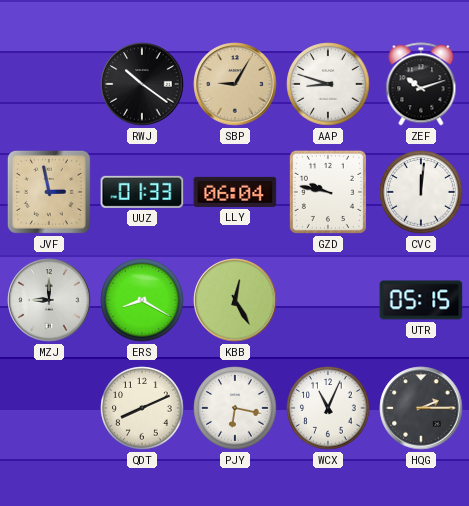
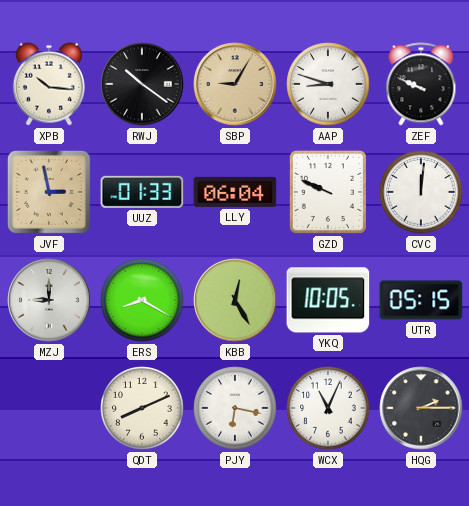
XPB: none -> 10:16 (49, 84)
ZEF: 10:12 -> 9:49 (421, 84)
GZD: 9:47 -> 9:49 (328, 192)
YKQ: none -> 10:05 (328, 300)
